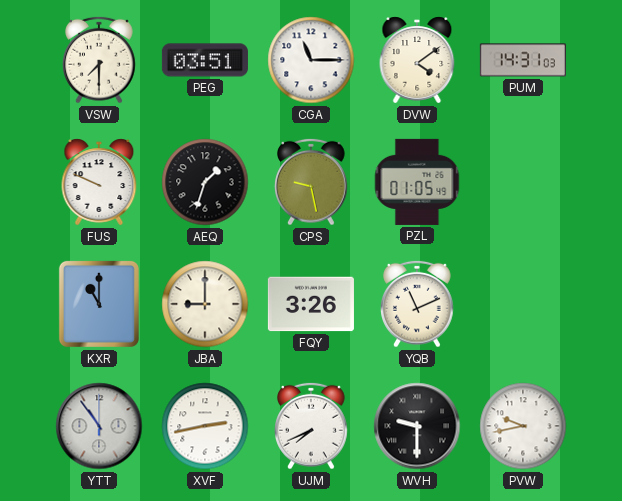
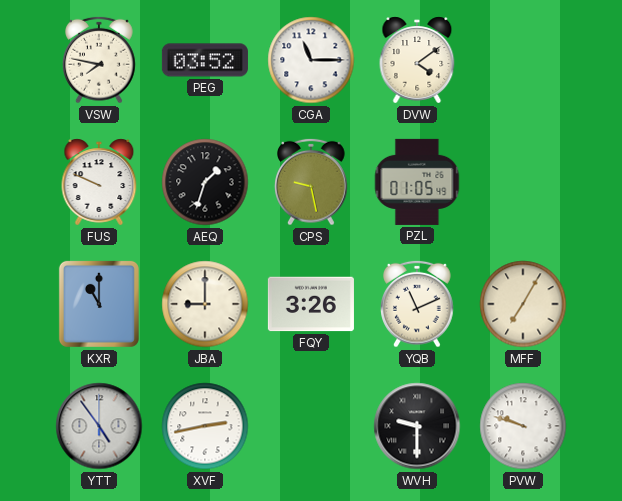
VSW: 7:30 -> 7:47 (99, 60)
PEG: 03:51 -> 03:52 (205, 60)
PUM: 14:31 -> none (523, 60)
MFF: none -> 7:05 (523, 304)
YTT: 10:54 -> 4:54 (99, 426)
UJM: 7:41 -> none (311, 426)
PVW: 9:43 -> 9:48 (523, 426)
